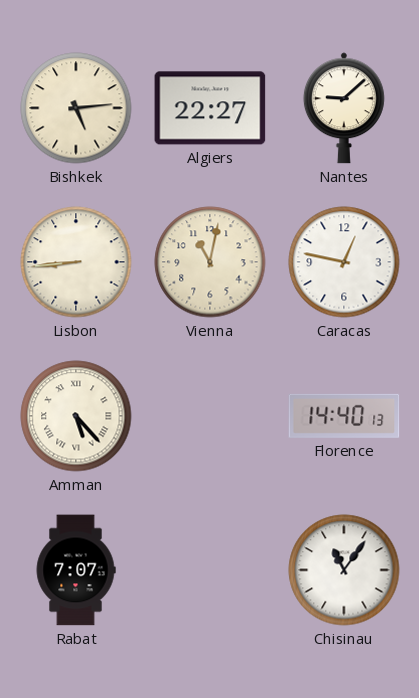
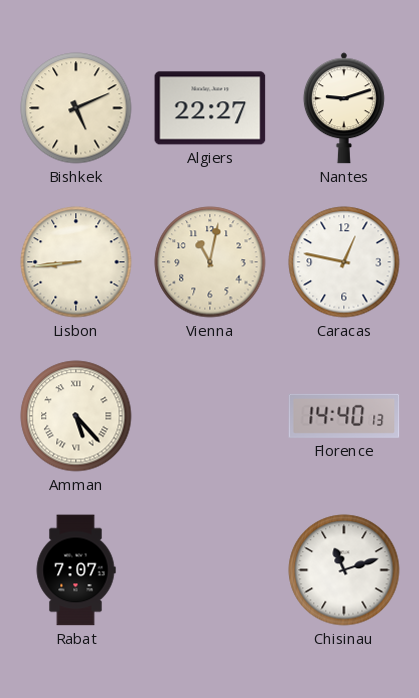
Bishkek: 5:14 -> 5:11 (76, 108)
Nantes: 9:08 -> 9:12 (344, 108)
Chisinau: 11:06 -> 11:12 (344, 570)
